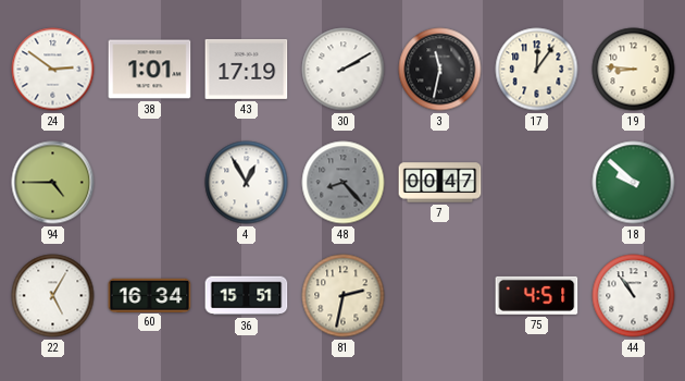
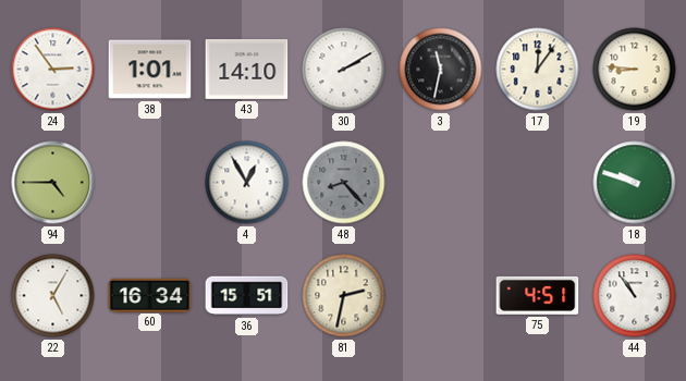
24: 2:51 -> 2:54 (53, 70)
43: 17:19 -> 14:10 (247, 69)
7: 00:47 -> none (440, 183)
18: 9:52 -> 9:48 (635, 183)
